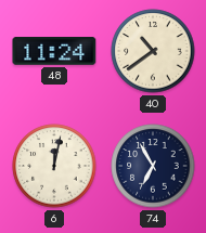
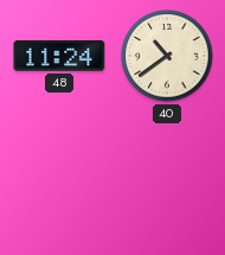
6: 12:02 -> none (54, 166)
74: 6:55 -> none (153, 166)
